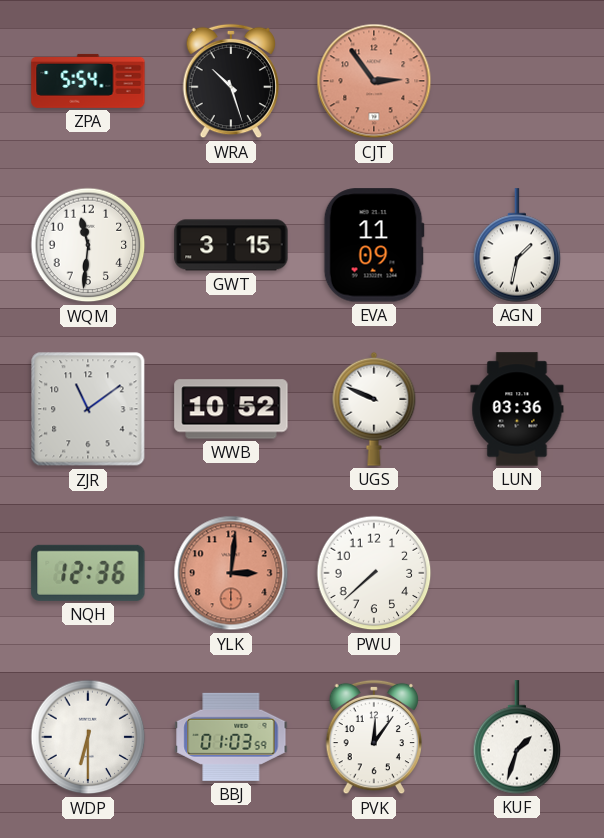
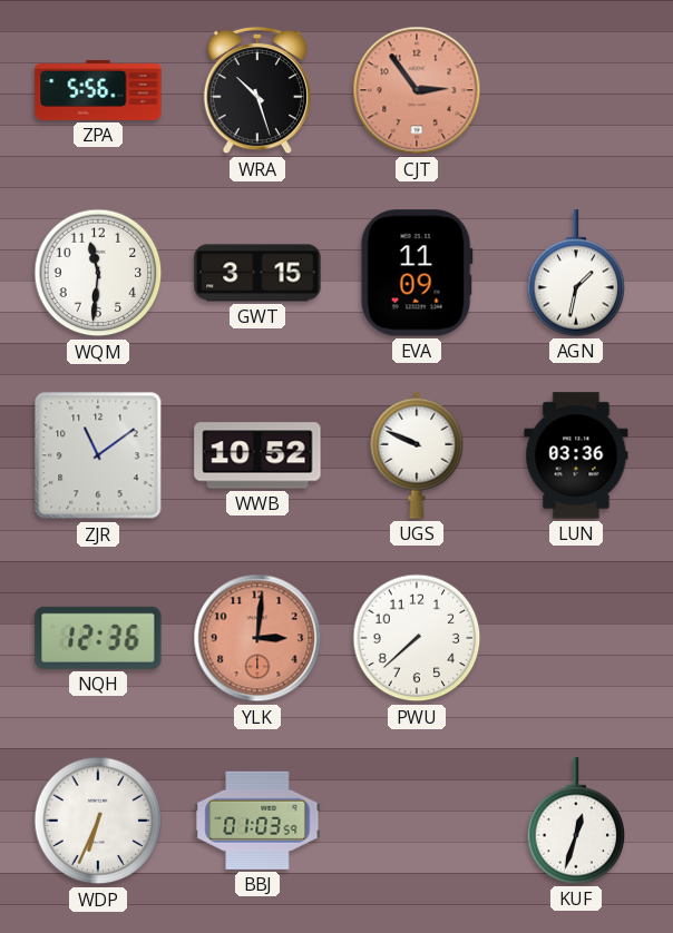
ZPA: 5:54 -> 5:56 (98, 90)
WDP: 6:30 -> 6:34 (98, 821)
PVK: 12:06 -> none (374, 737)
KUF: 1:33 -> 12:33 (576, 821)
